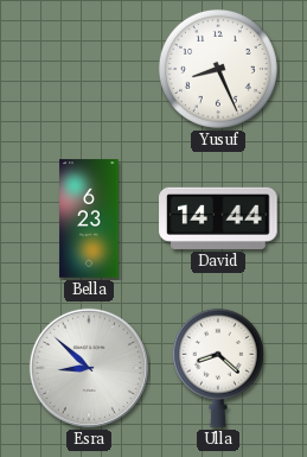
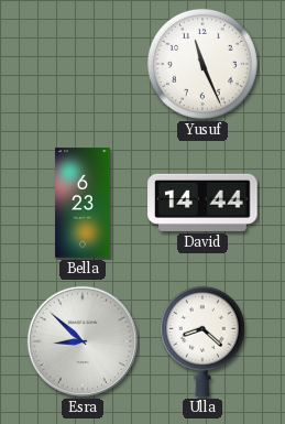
Yusuf: 8:26 -> 11:26 (202, 64)
